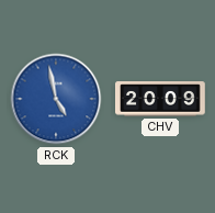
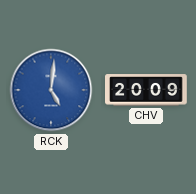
RCK: 4:58 -> 5:01 (51, 90)
